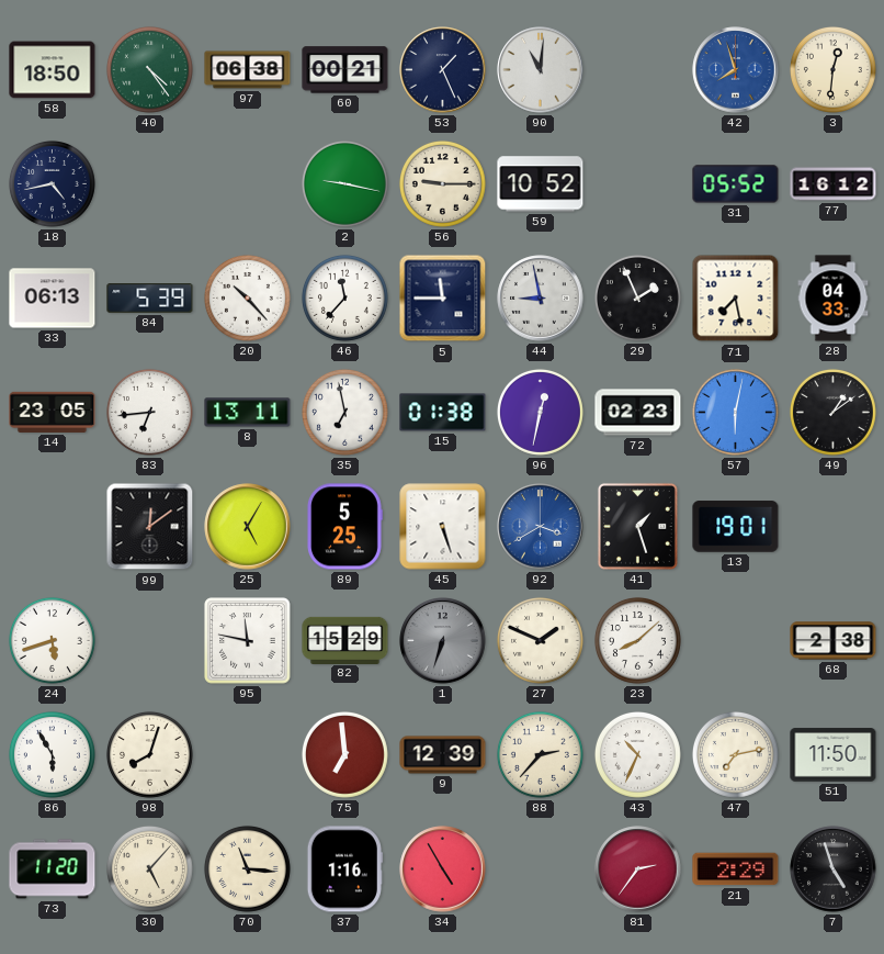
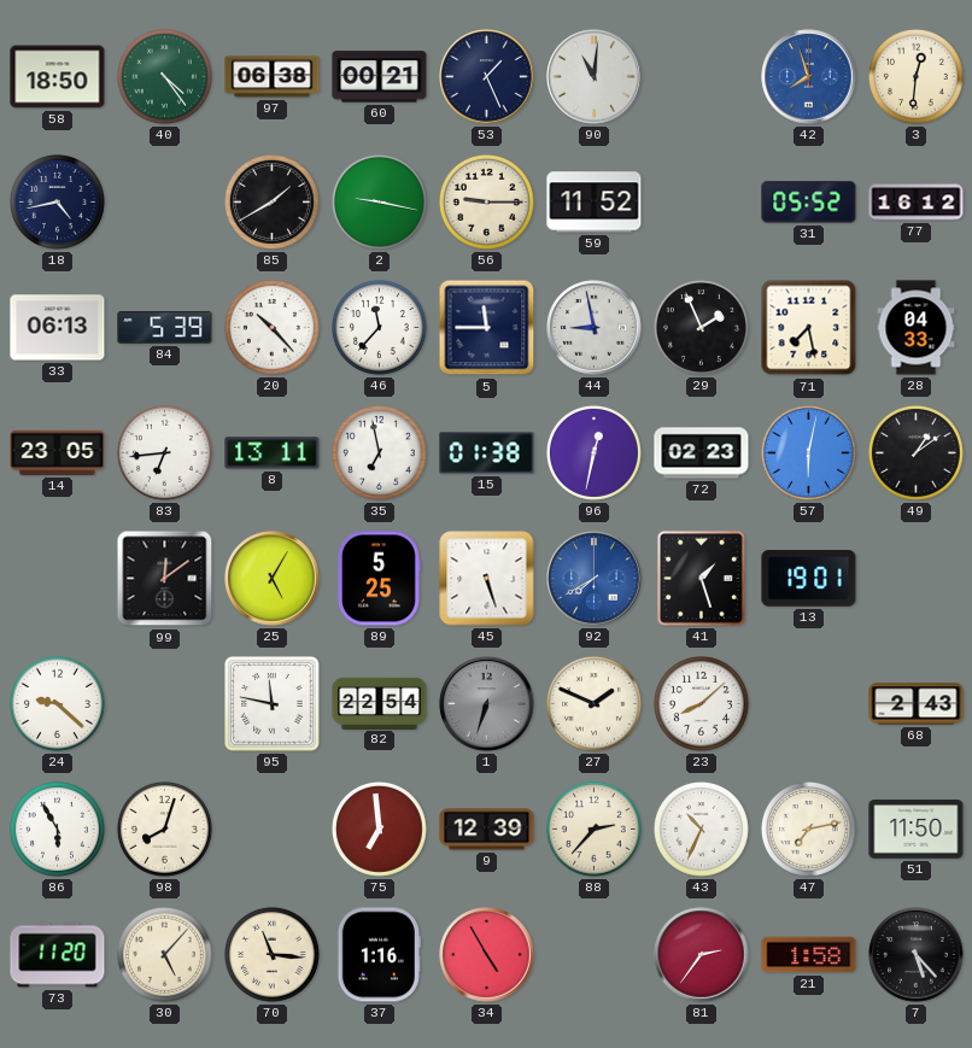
85: none -> 1:40 (271, 201)
59: 10:52 -> 11:52 (595, 203)
92: 3:40 -> 7:40 (595, 579)
24: 5:42 -> 9:22 (57, 703)
82: 15:29 -> 22:54 (380, 703)
68: 2:38 -> 2:43 (917, 704)
21: 2:29 -> 1:58 (809, 955)
7: 4:57 -> 5:23 (917, 955)
